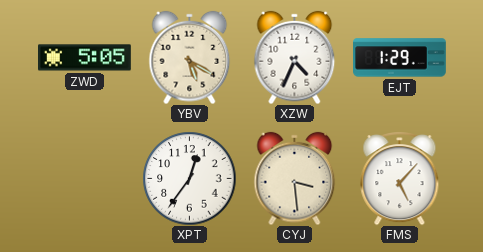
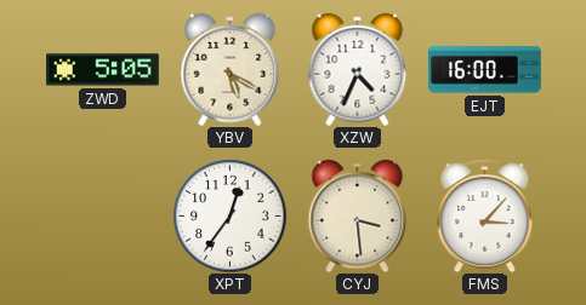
EJT: 1:29 -> 16:00 (485, 70)
FMS: 5:07 -> 3:07 (485, 217)
